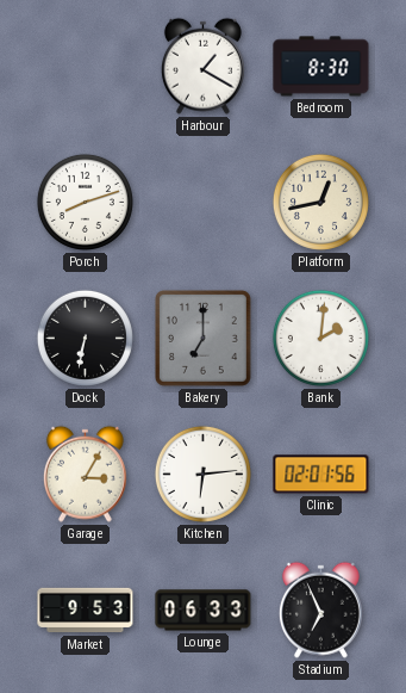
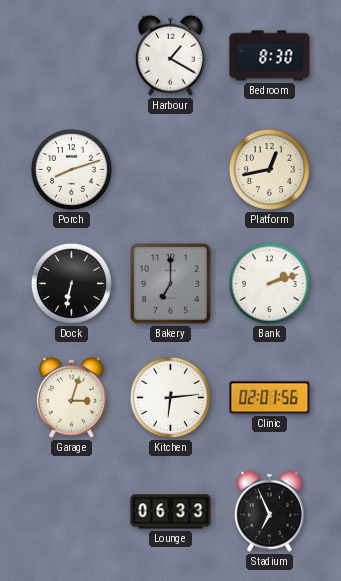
Bank: 2:01 -> 2:12 (269, 283)
Garage: 3:05 -> 3:03 (71, 397)
Market: 9:53 -> none (86, 611)
